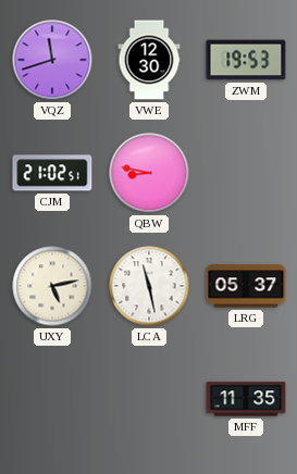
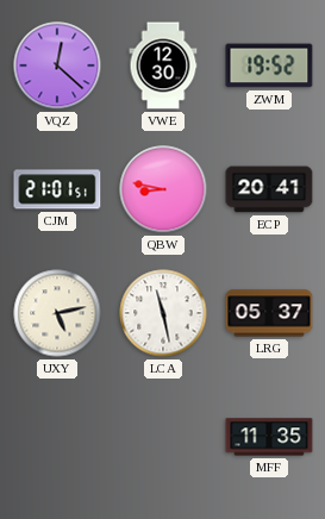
VQZ: 11:42 -> 12:22 (57, 65)
ZWM: 19:53 -> 19:52 (269, 65)
CJM: 21:02 -> 21:01 (57, 189)
ECP: none -> 20:41 (269, 189)
